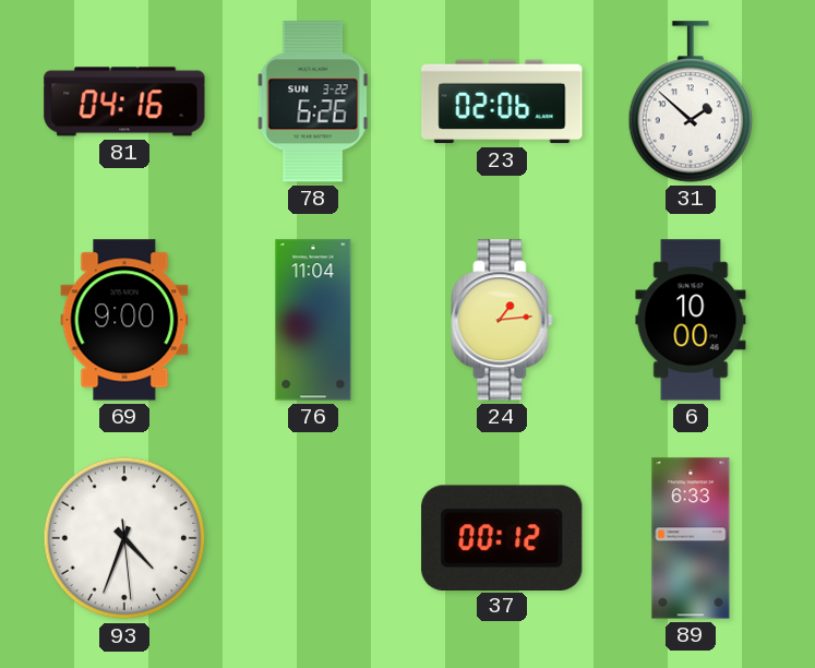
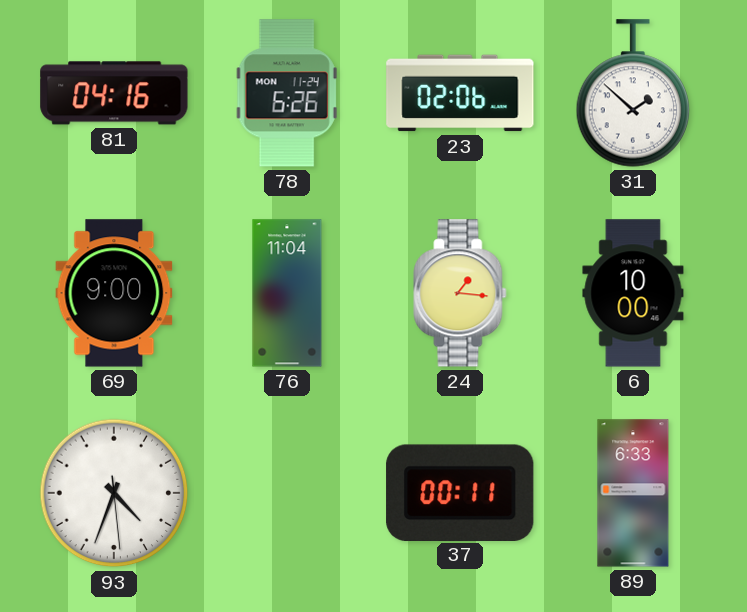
78 date: SUN 3-22 -> MON 11-24 (287, 93)
24: 1:14 -> 1:16 (460, 293)
37: 00:12 -> 00:11 (460, 492)
